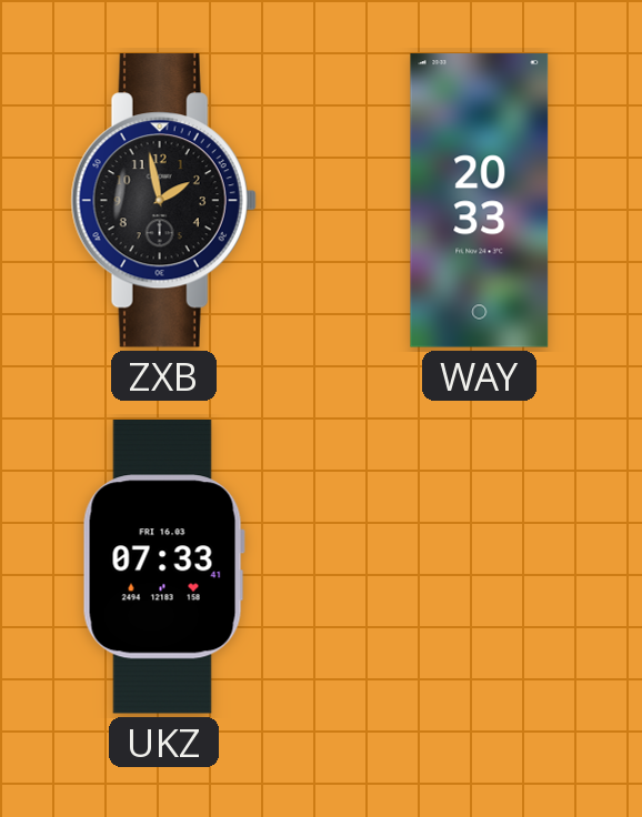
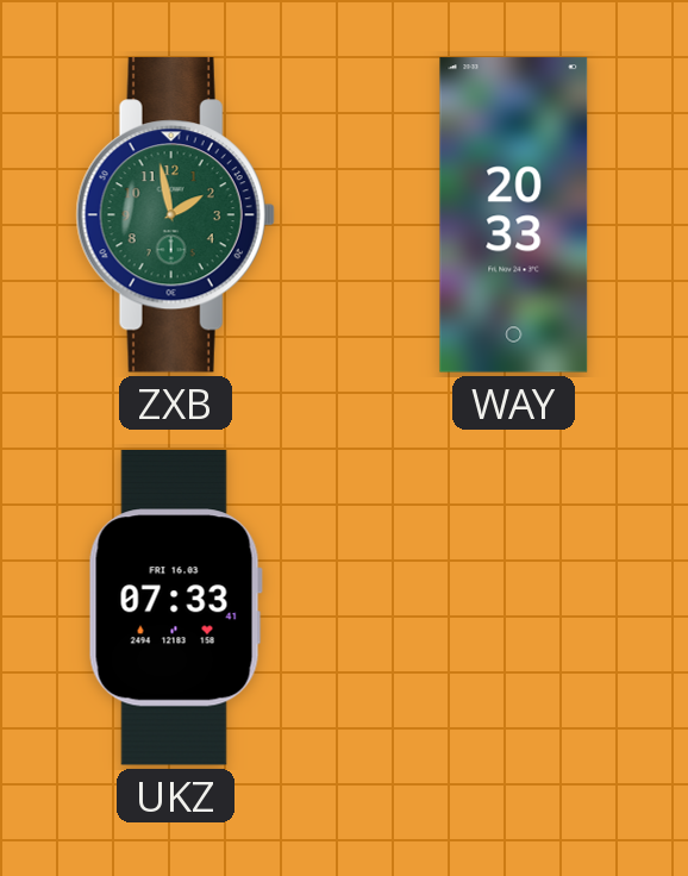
ZXB dial: black -> green (175, 215)
